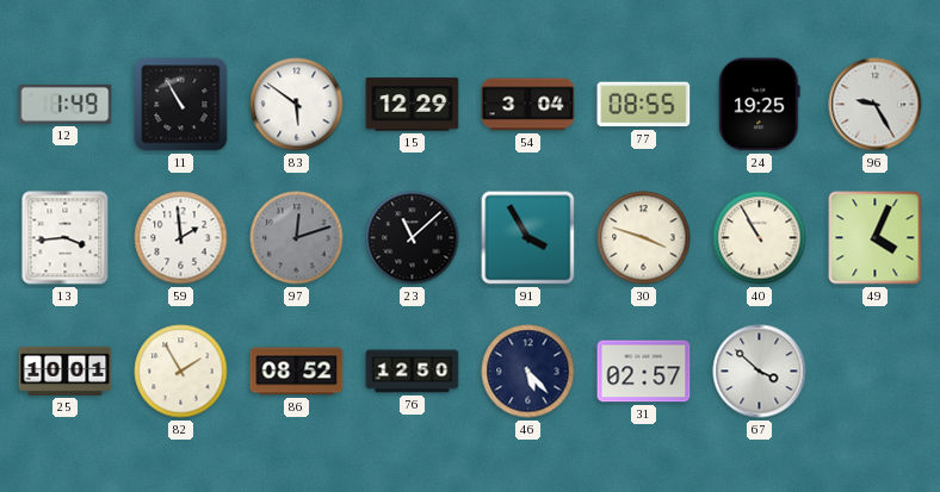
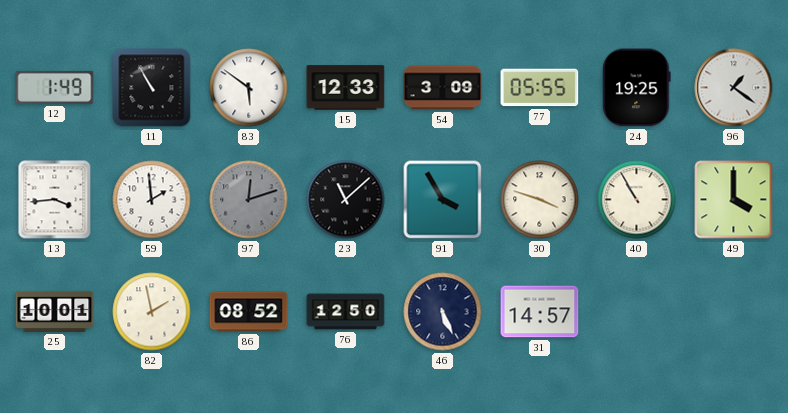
15: 12:29 -> 12:33 (346, 88)
54: 3:04 -> 3:09 (443, 88)
77: 08:55 -> 05:55 (540, 88)
96: 9:25 -> 1:21 (734, 88)
49: 4:04 -> 4:00 (734, 200)
82: 1:55 -> 1:58 (152, 312)
46: 5:23 -> 5:26 (443, 312)
31: 02:57 -> 14:57 (540, 312)
67: 3:52 -> none (760, 372)
